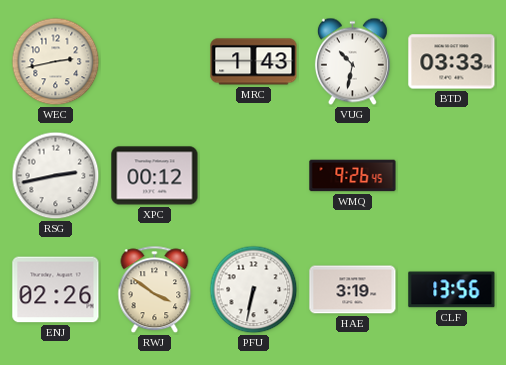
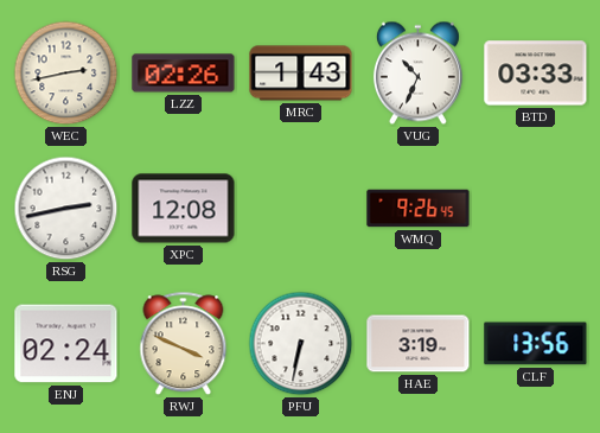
LZZ: none -> 02:26 (184, 74)
VUG: 10:32 -> 10:34 (417, 74)
XPC: 00:12 -> 12:08 (184, 209)
ENJ: 02:26 -> 02:24 (66, 344)
RWJ: 3:51 -> 3:49 (184, 344)
